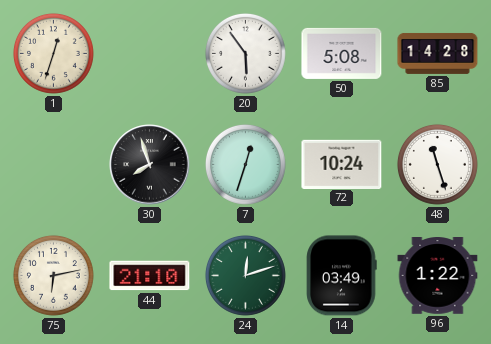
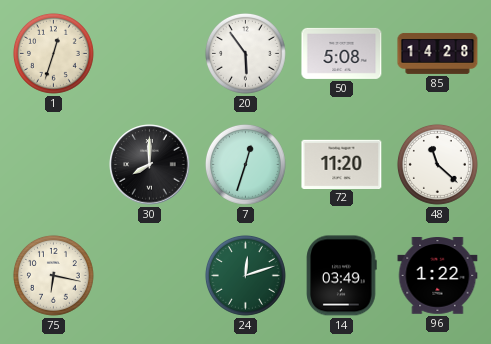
30: 7:57 -> 8:00 (150, 165)
72: 10:24 -> 11:20 (342, 164)
48: 11:27 -> 11:22 (437, 164)
75: 6:13 -> 6:17 (53, 275)
44: 21:10 -> none (150, 276)
